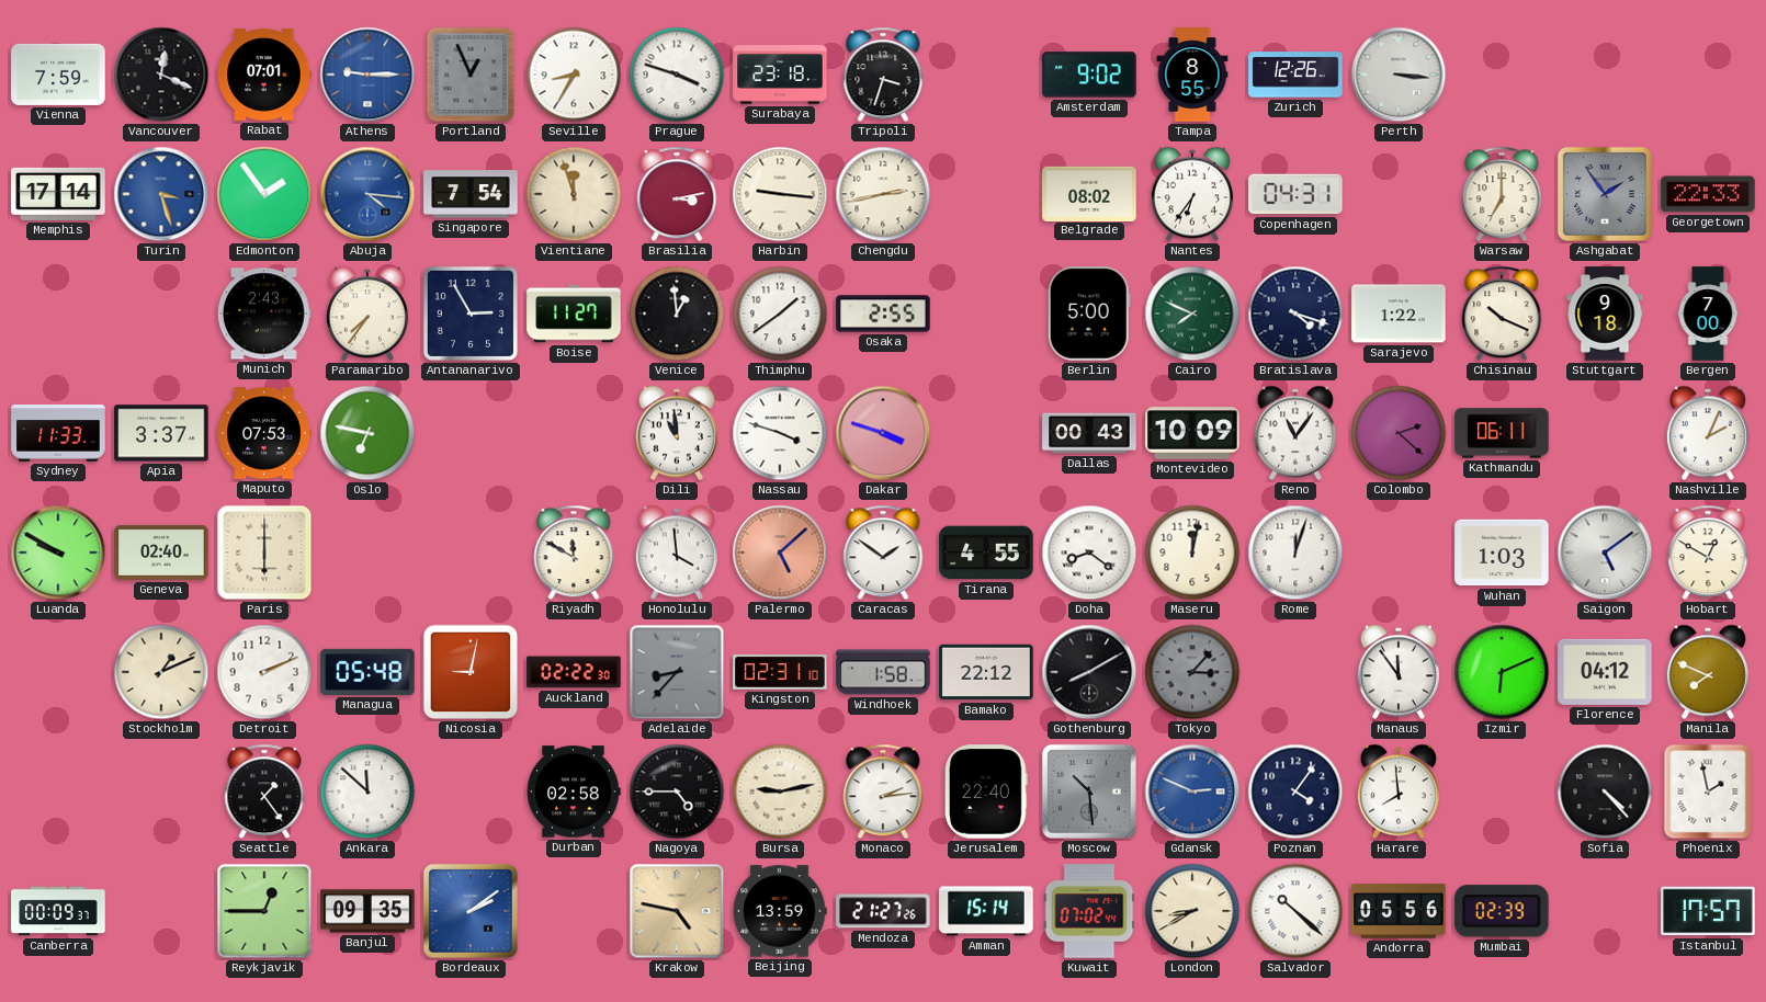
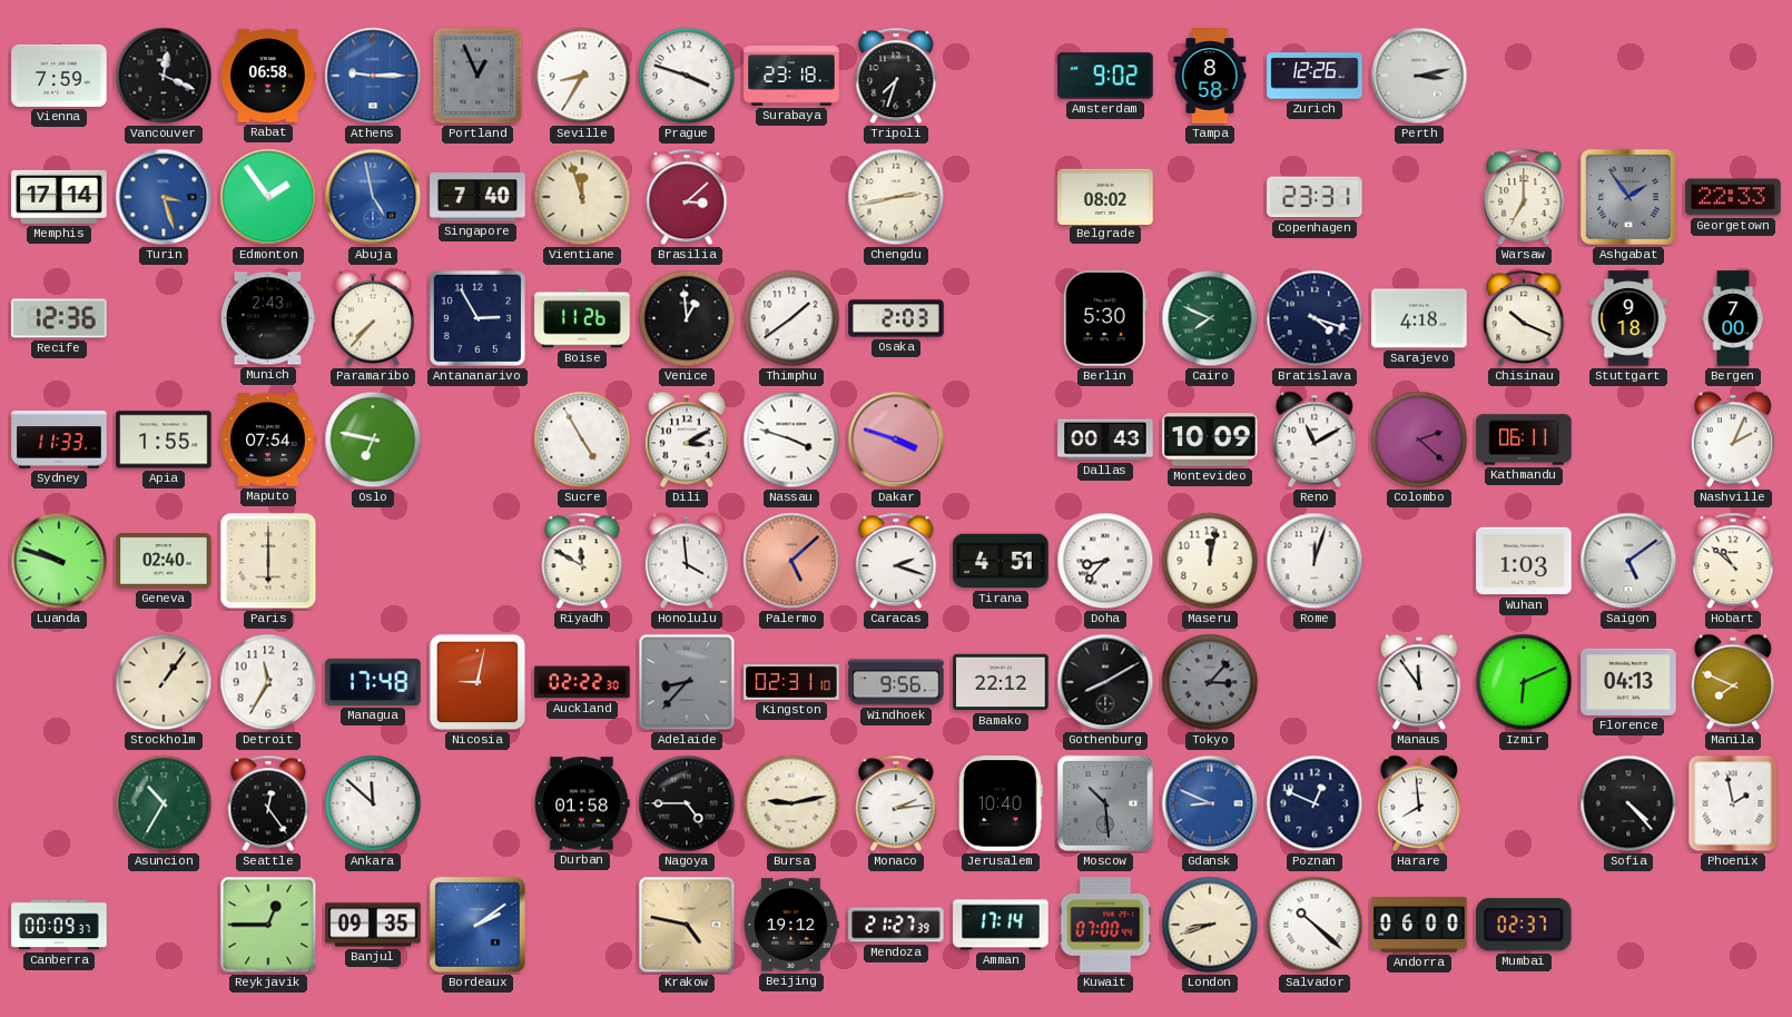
Rabat: 07:01 -> 06:58 (268, 76)
Tripoli: 3:33 -> 7:33 (896, 76)
Tampa: 8:55 -> 8:58 (1210, 76)
Perth: 3:16 -> 3:13 (1419, 76)
Abuja: 4:16 -> 4:58 (373, 197)
Singapore: 7:54 -> 7:40 (477, 197)
Brasilia: 3:13 -> 3:08 (687, 197)
Harbin: 9:16 -> none (780, 194)
Nantes: 6:36 -> none (1192, 194)
Copenhagen: 04:31 -> 23:31 (1315, 197)
Recife: none -> 12:36 (59, 318)
Paramaribo: 7:36 -> 7:37 (373, 318)
Boise: 11:27 -> 11:26 (582, 318)
Osaka: 2:55 -> 2:03 (896, 318)
Berlin: 5:00 -> 5:30 (1105, 318)
Sarajevo: 1:22 -> 4:18 (1419, 318)
Apia: 3:37 -> 1:55 (164, 440)
Maputo: 07:53 -> 07:54 (268, 440)
Sucre: none -> 4:55 (582, 440)
Dili: 10:59 -> 3:10 (687, 440)
Reno: 11:06 -> 11:10 (1315, 440)
Luanda: 9:50 -> 9:48 (59, 561)
Caracas: 1:51 -> 2:18 (896, 561)
Tirana: 4:55 -> 4:51 (1001, 561)
Doha: 8:21 -> 8:37 (1105, 561)
Hobart: 12:50 -> 10:52 (1733, 561)
Stockholm: 1:11 -> 1:06 (164, 682)
Detroit: 2:11 -> 11:35 (268, 682)
Managua: 05:48 -> 17:48 (373, 682)
Windhoek: 1:58 -> 9:56 (896, 682)
Florence: 04:12 -> 04:13 (1628, 682)
Asuncion: none -> 10:35 (164, 803)
Seattle: 1:24 -> 12:24 (268, 803)
Durban: 02:58 -> 01:58 (582, 803)
Jerusalem: 22:40 -> 10:40 (1002, 803)
Gdansk: 2:49 -> 8:49 (1210, 803)
Poznan: 4:06 -> 12:49 (1315, 803)
Beijing: 13:59 -> 19:12 (791, 925)
Mendoza: 21:27:26 -> 21:27:39 (896, 925)
Amman: 15:14 -> 17:14 (1001, 925)
Kuwait: 07:02 -> 07:00 (1105, 925)
London: 8:40 -> 8:42 (1210, 925)
Andorra: 05:56 -> 06:00 (1419, 925)
Mumbai: 02:39 -> 02:37 (1525, 925)
Istanbul: 17:57 -> none (1708, 911)
